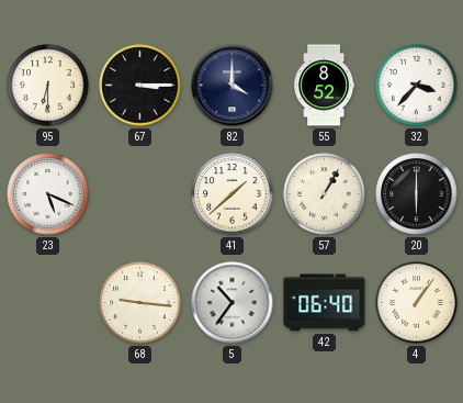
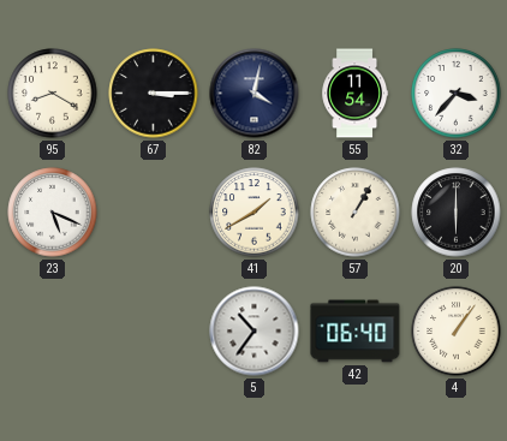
95: 6:30 -> 8:20 (53, 94)
82: 4:00 -> 4:02 (255, 94)
55: 8:52 -> 11:54 (356, 94)
41: 1:38 -> 1:40 (255, 213)
68: 9:16 -> none (140, 303)
